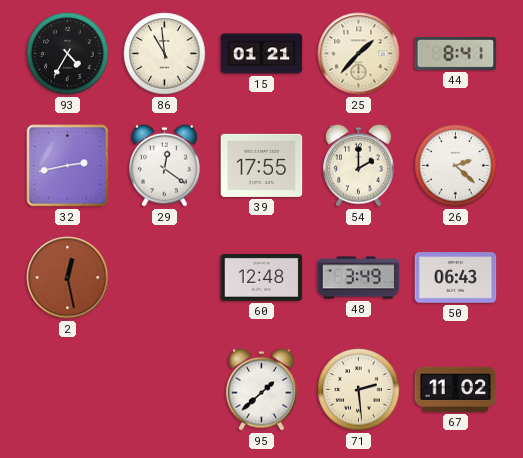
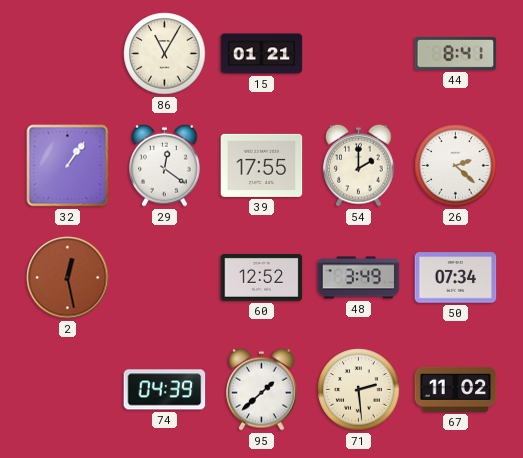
93: 4:35 -> none (68, 54)
86: 10:59 -> 11:05 (165, 54)
25: 1:37 -> none (359, 54)
32: 2:43 -> 1:06 (68, 166)
60: 12:48 -> 12:52 (262, 278)
50: 06:43 -> 07:34 (456, 278)
74: none -> 04:39 (165, 390)
